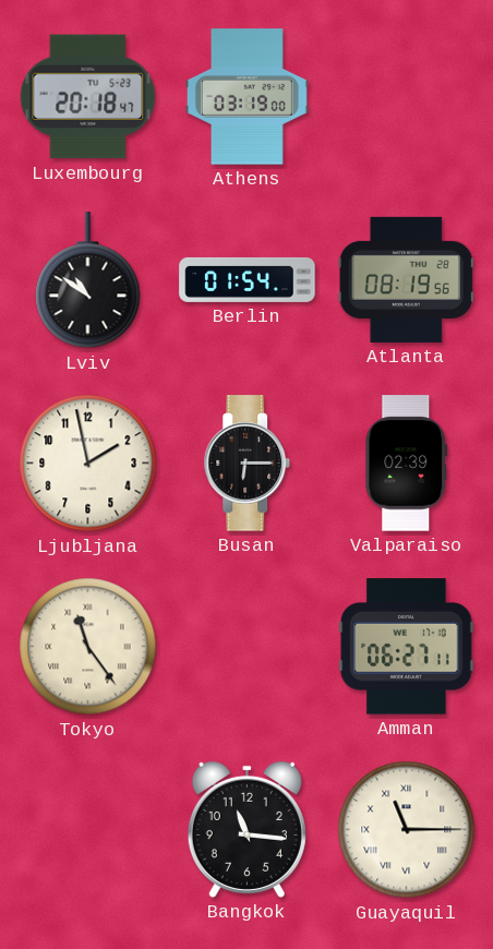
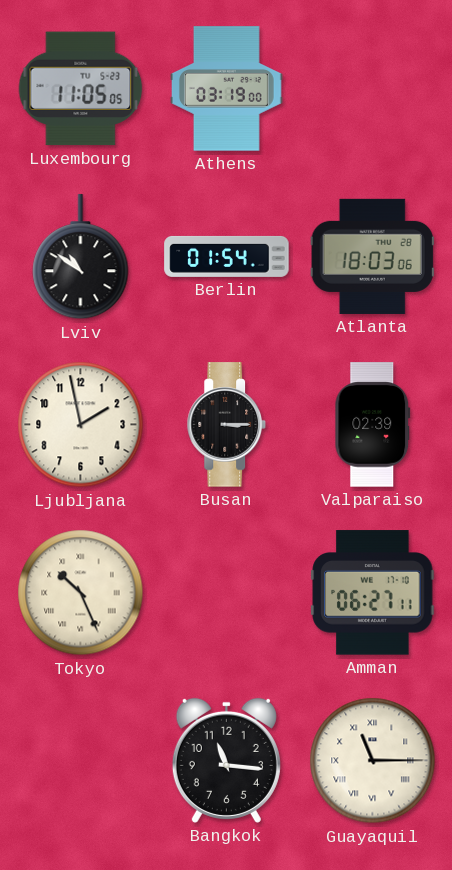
Luxembourg: 20:18 -> 11:05 (81, 89)
Atlanta: 08:19 -> 18:03 (372, 256)
Busan: 6:15 -> 3:15 (227, 425)
Tokyo: 11:24 -> 10:26 (81, 593)
